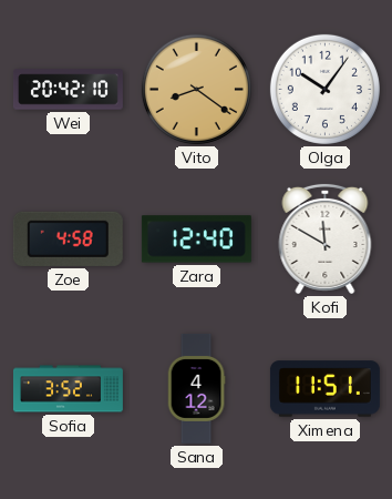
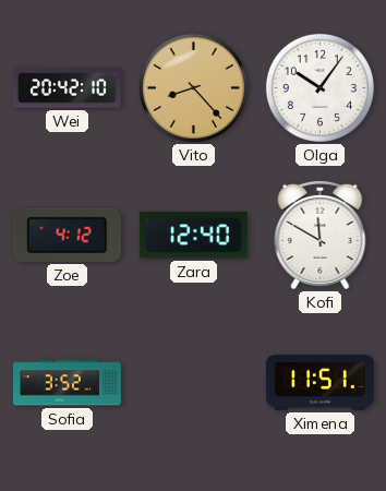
Vito: 8:21 -> 8:23 (193, 87)
Zoe: 4:58 -> 4:12 (67, 235)
Sana: 4:12 -> none (196, 388)
